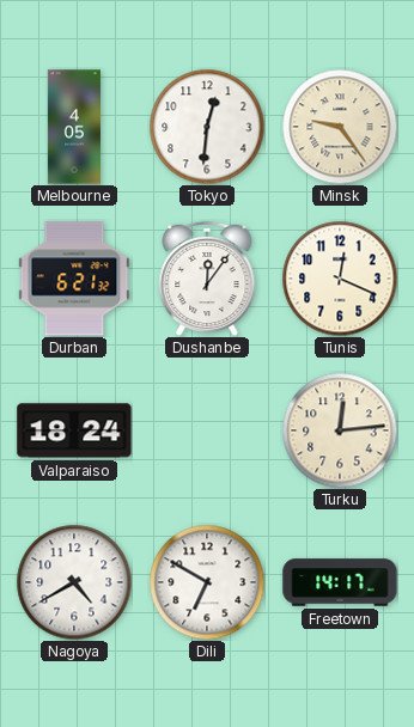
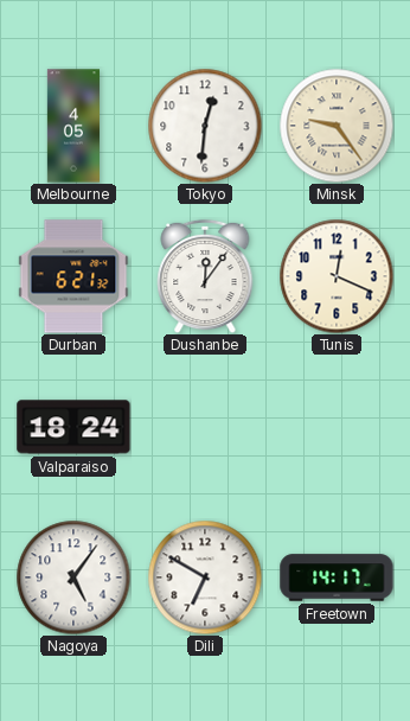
Turku: 12:14 -> none (340, 430)
Nagoya: 4:40 -> 5:06 (73, 578)
